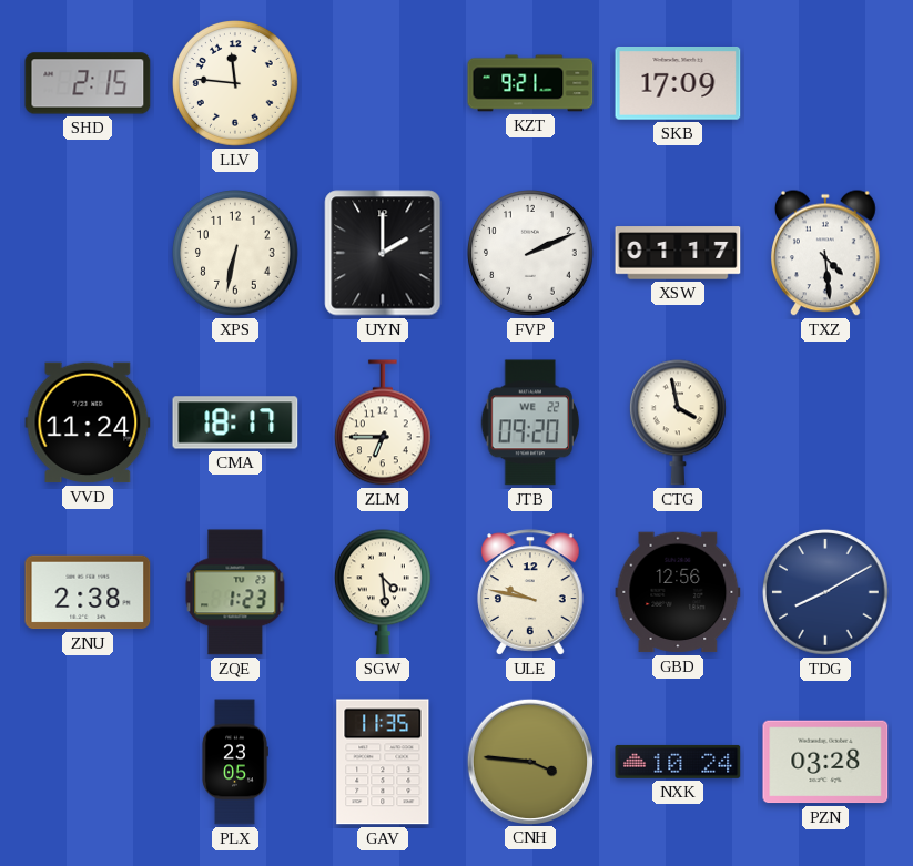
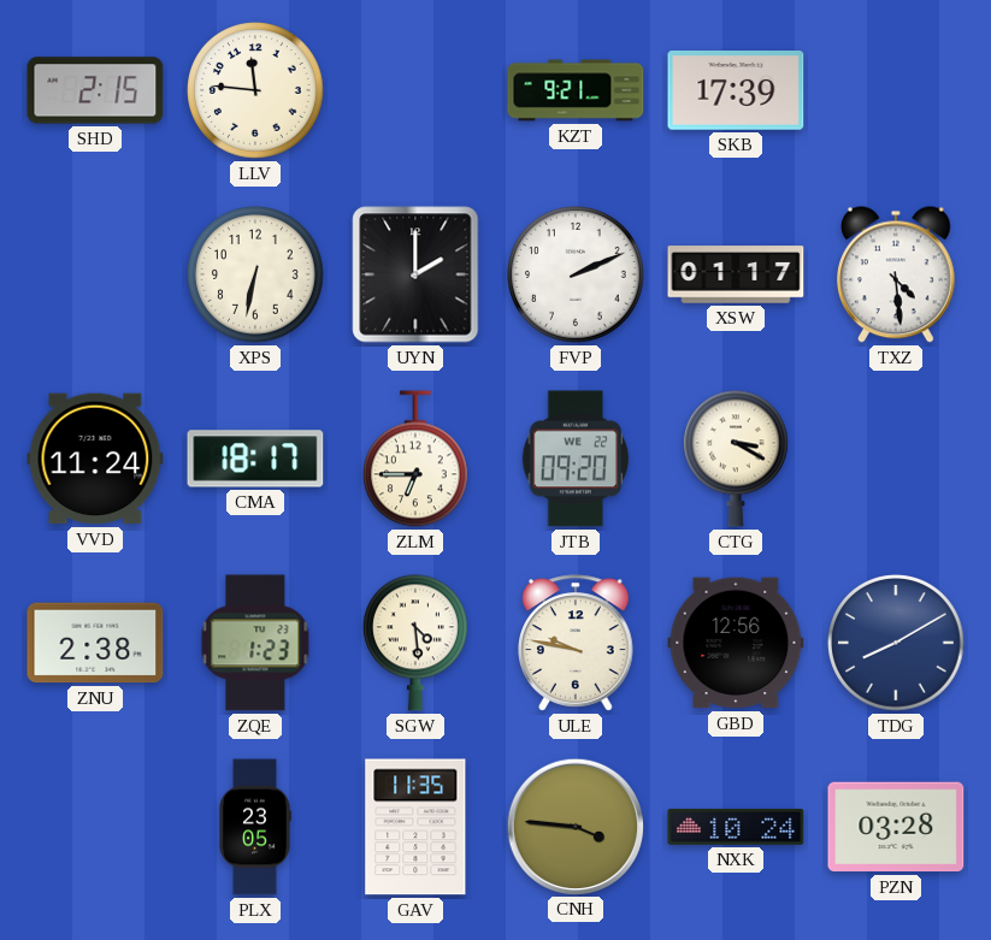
SKB: 17:09 -> 17:39 (736, 90)
CTG: 3:58 -> 3:20 (736, 459)
